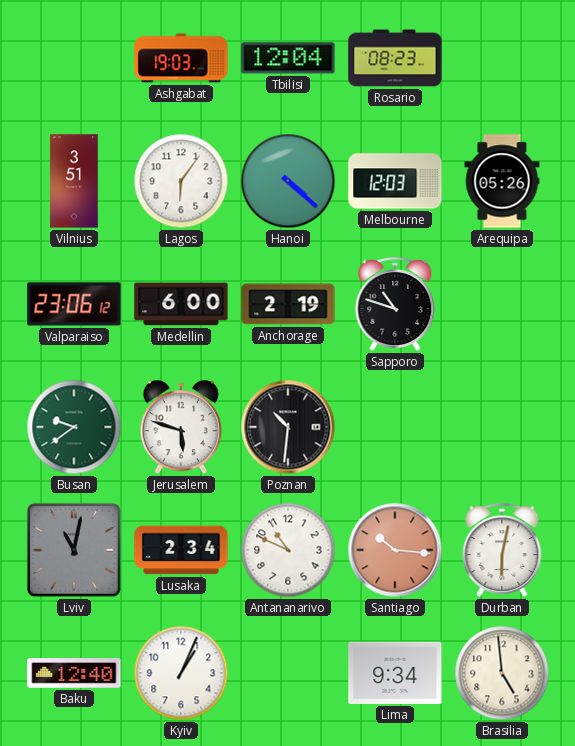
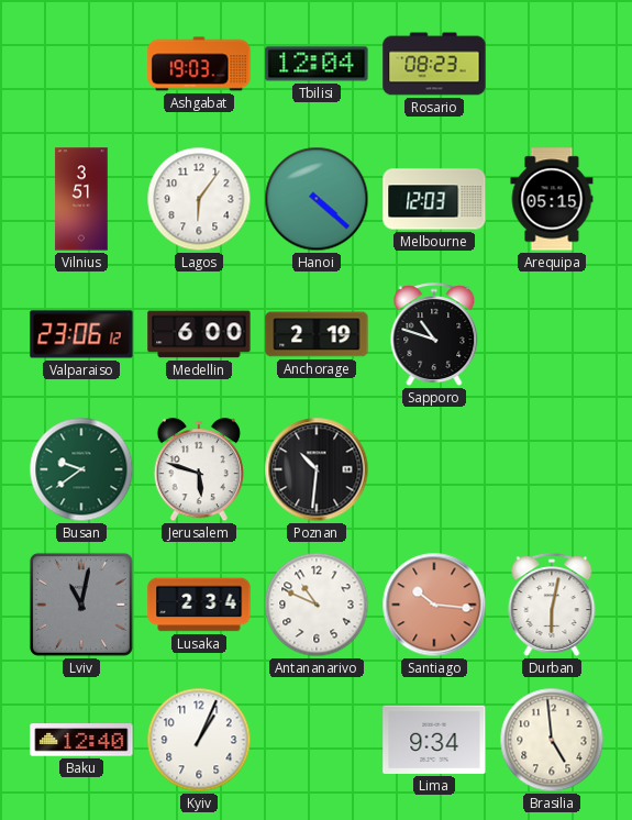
Arequipa: 05:26 -> 05:15 (552, 199)
